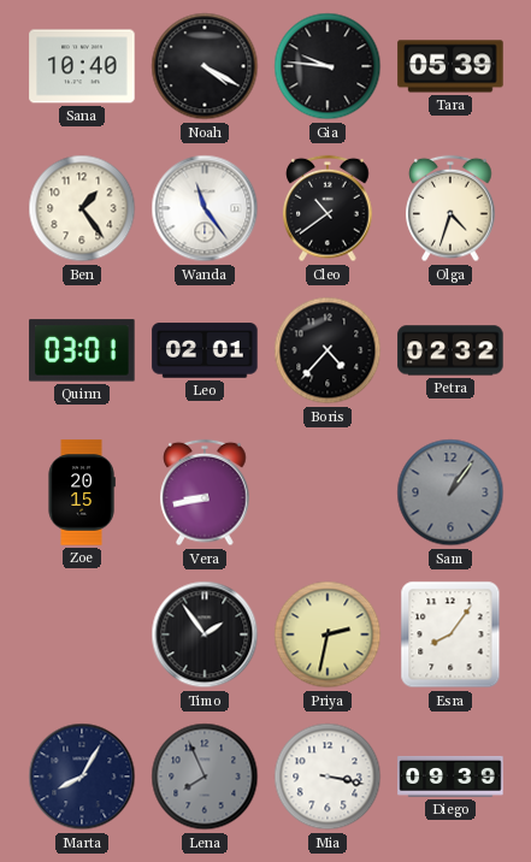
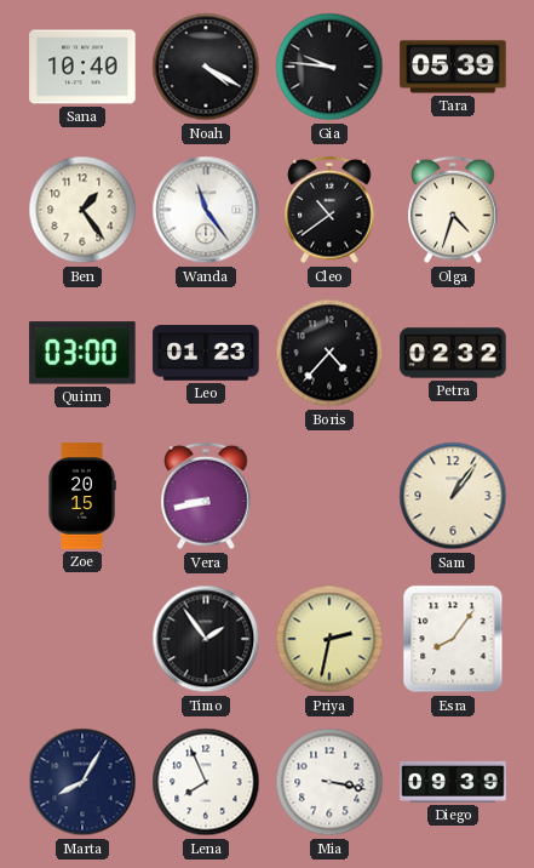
Quinn: 03:01 -> 03:00 (82, 353)
Leo: 02:01 -> 01:23 (206, 353)
Sam dial: grey -> cream (453, 496)
Lena dial: grey -> white (206, 782)
